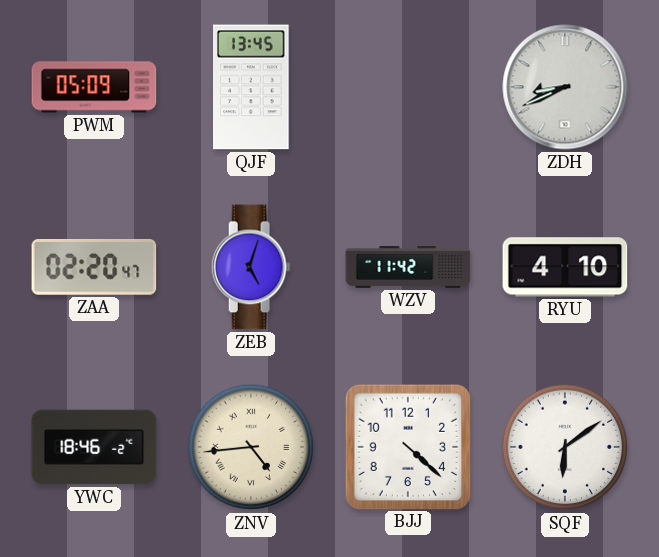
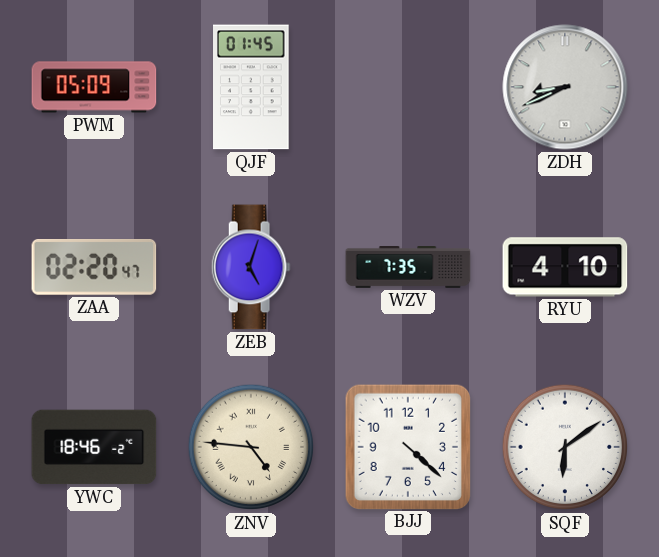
QJF: 13:45 -> 01:45 (252, 87)
WZV: 11:42 -> 7:35 (408, 268)
ZNV: 4:44 -> 4:46 (251, 447)
